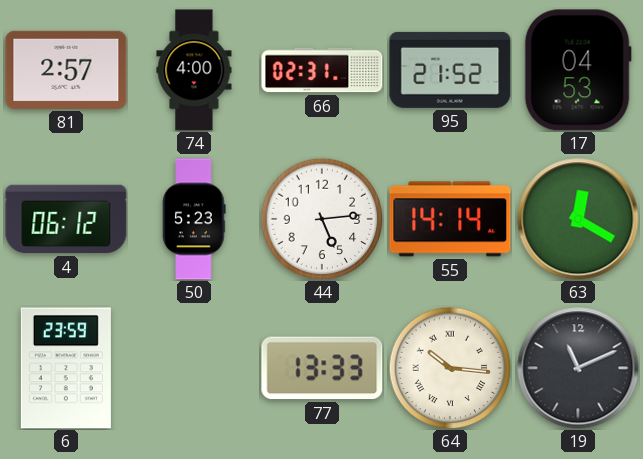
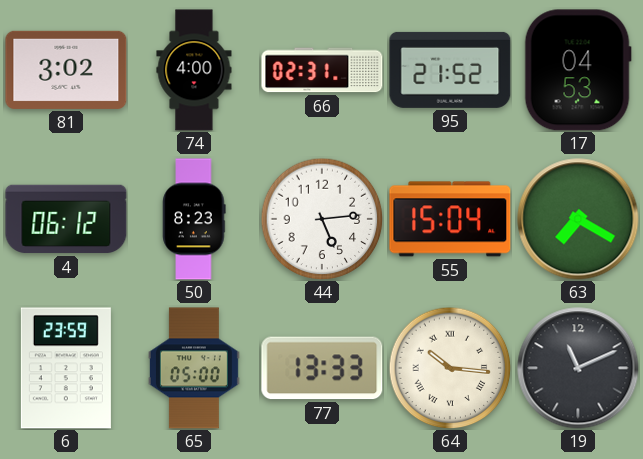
81: 2:57 -> 3:02 (66, 70)
50: 5:23 -> 8:23 (194, 219)
55: 14:14 -> 15:04 (450, 219)
63: 12:20 -> 7:20 (578, 219)
65: none -> 05:00 (194, 368)
